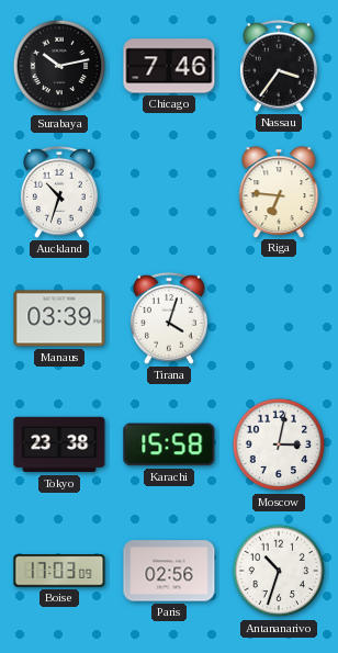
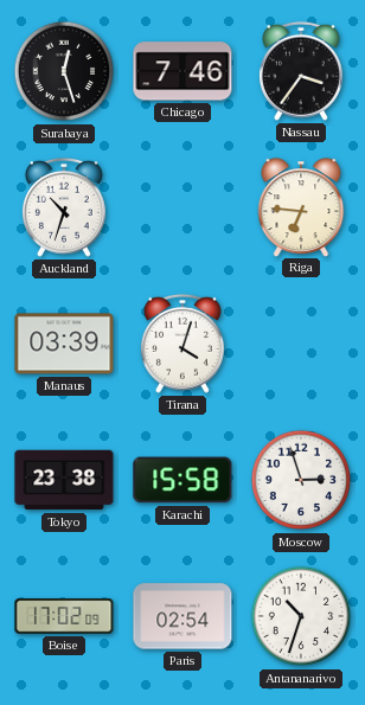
Surabaya: 10:13 -> 12:27 (64, 71)
Moscow: 3:02 -> 2:57 (301, 480)
Boise: 17:03 -> 17:02 (64, 616)
Paris: 02:56 -> 02:54 (182, 616)
